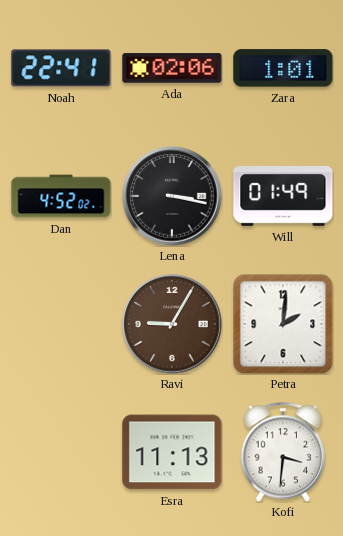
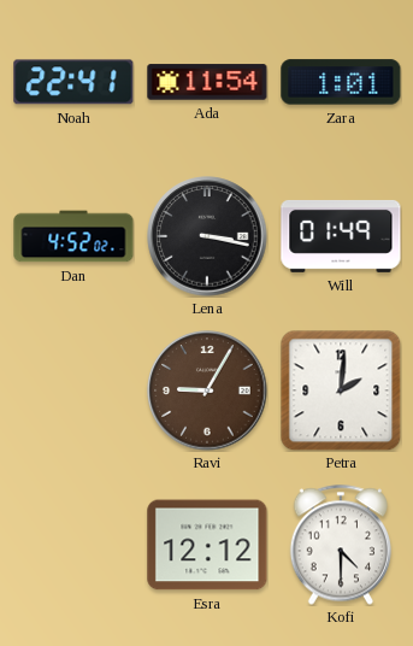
Ada: 02:06 -> 11:54 (207, 82)
Esra: 11:13 -> 12:12 (207, 545)
Kofi: 3:31 -> 4:30 (341, 545)
